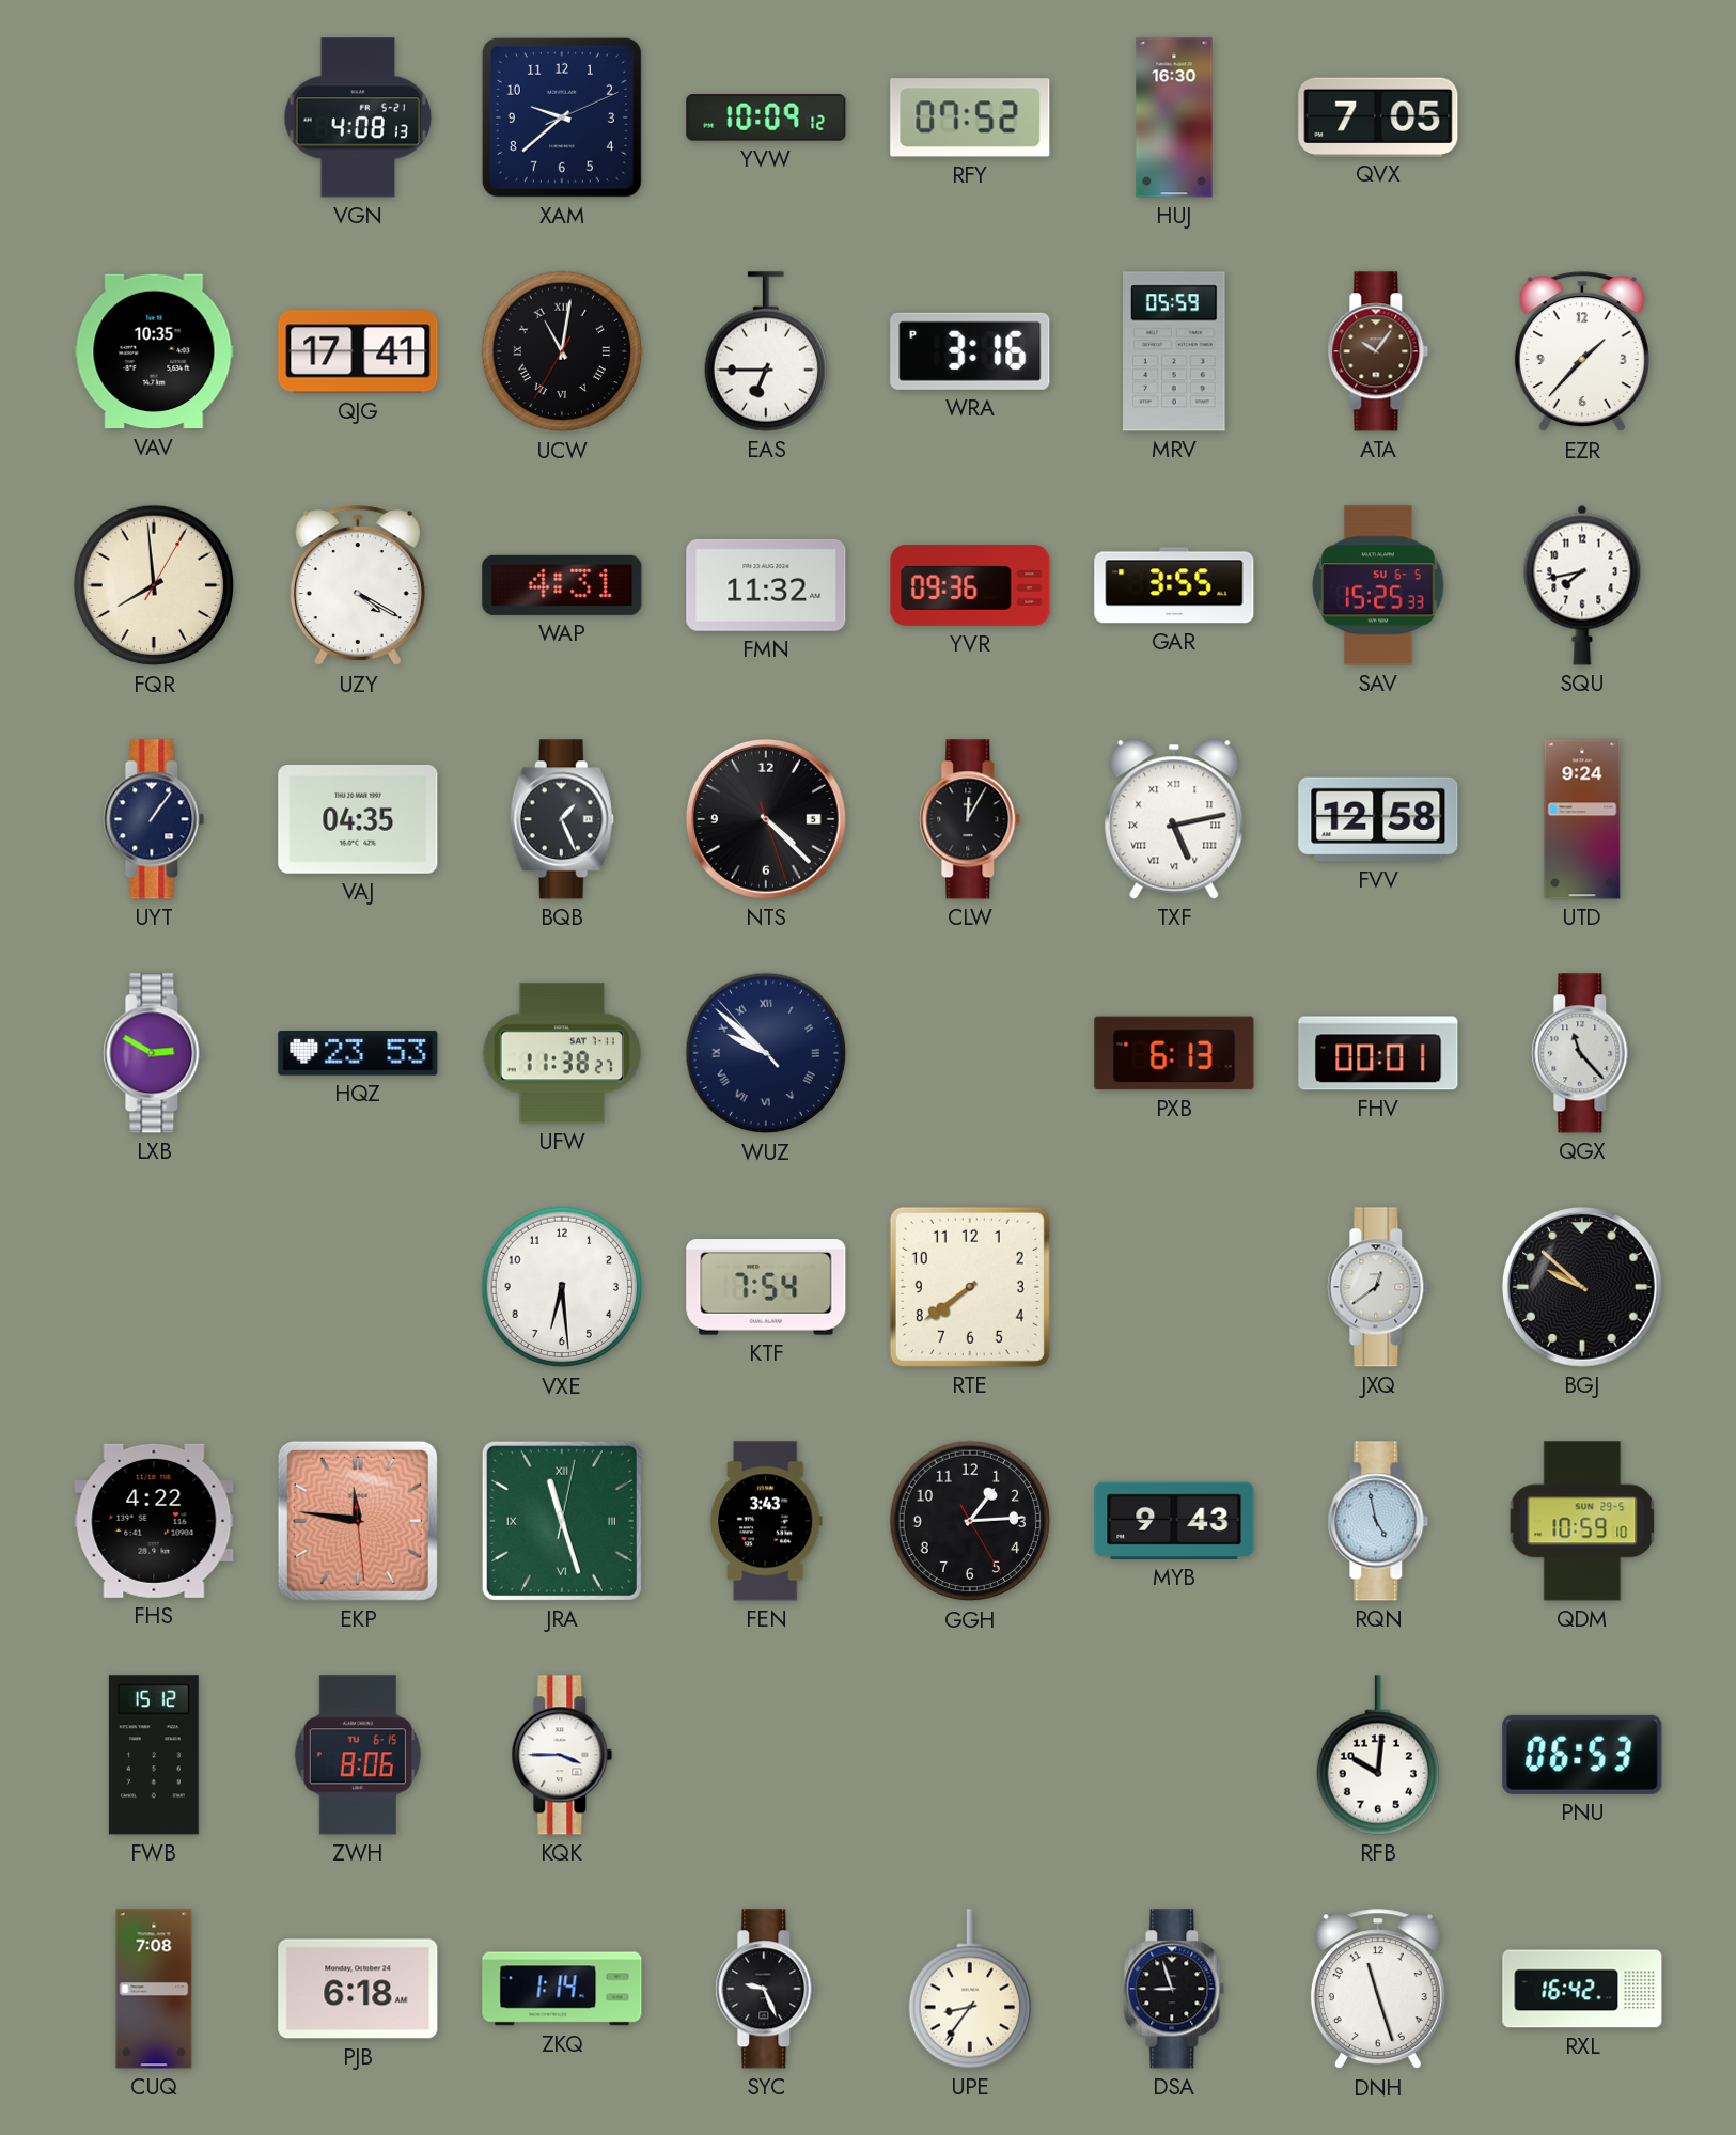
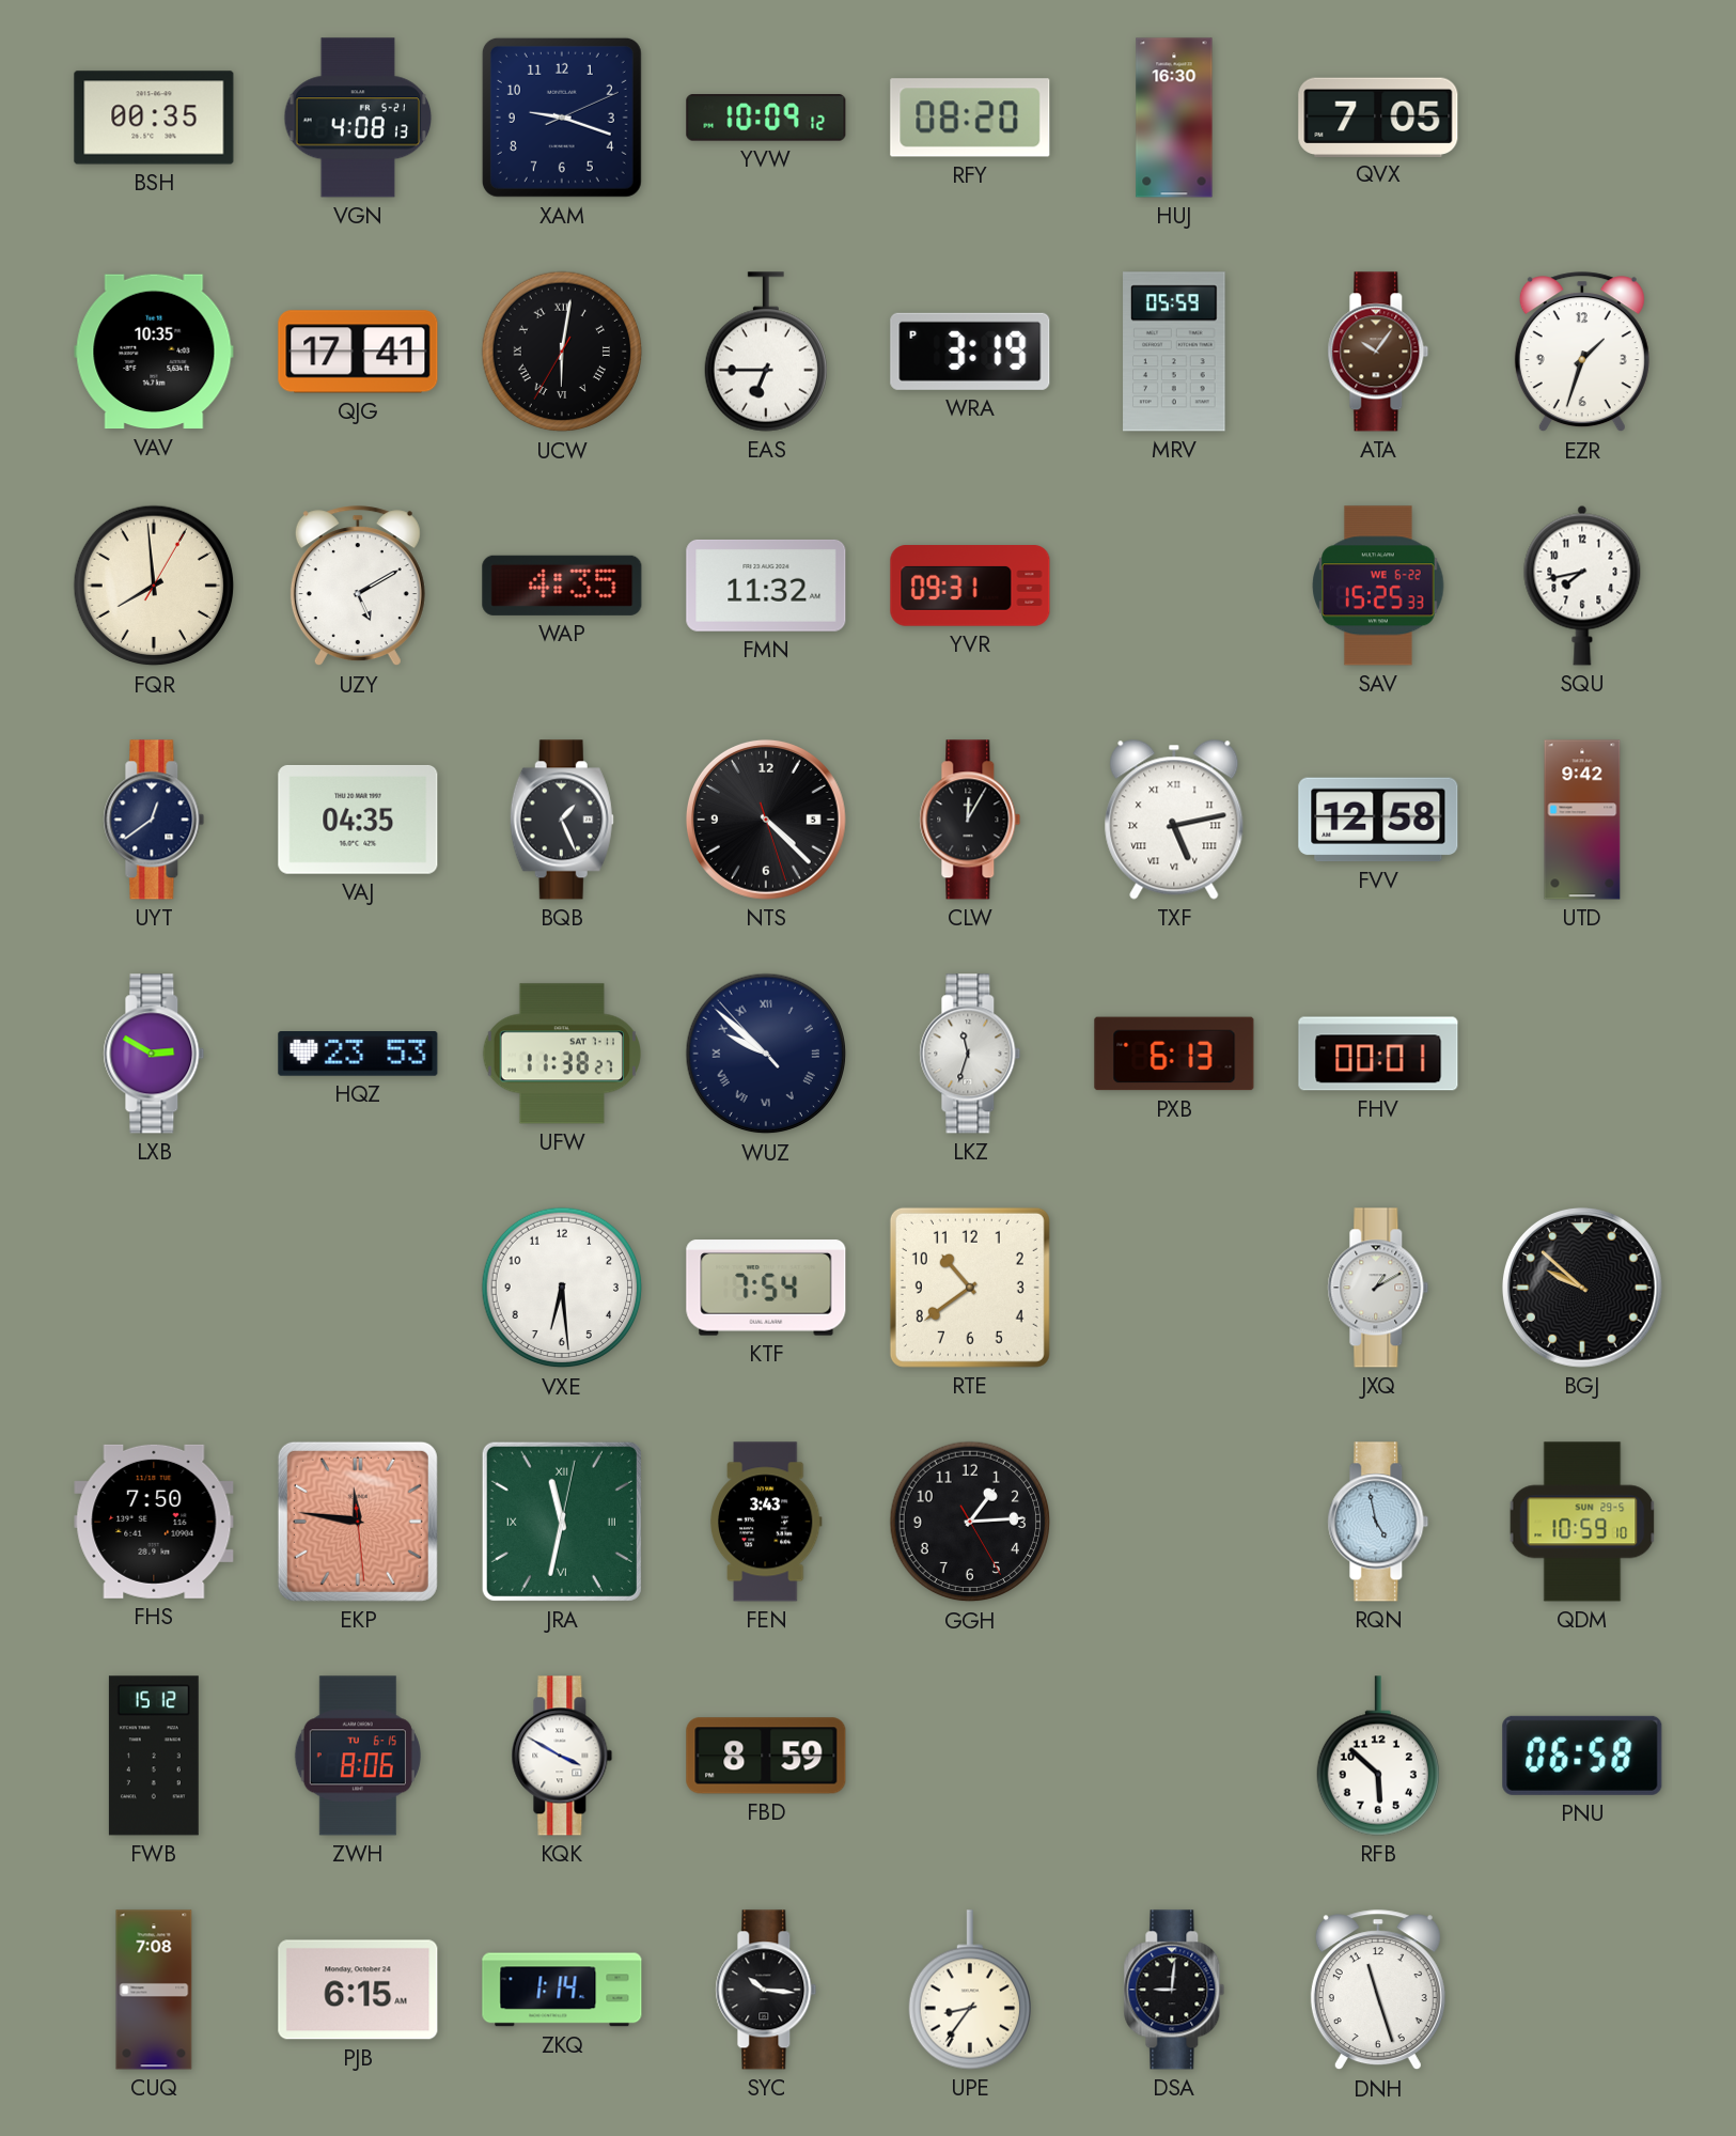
BSH: none -> 00:35 (154, 118)
XAM: 9:38 -> 9:18 (562, 118)
RFY: 07:52 -> 08:20 (970, 118)
UCW: 11:01 -> 6:01 (562, 352)
WRA: 3:16 -> 3:19 (970, 352)
EZR: 1:37 -> 1:33 (1582, 353)
UZY: 4:20 -> 5:10 (358, 587)
WAP: 4:31 -> 4:35 (562, 586)
YVR: 09:36 -> 09:31 (970, 586)
GAR: 3:55 -> none (1174, 585)
SAV date: SU 6-5 -> WE 6-22 (1378, 586)
UYT: 1:06 -> 12:39 (154, 820)
UTD: 9:24 -> 9:42 (1582, 820)
LKZ: none -> 11:33 (970, 1054)
QGX: 11:23 -> none (1582, 1053)
RTE: 7:39 -> 10:39 (970, 1288)
JXQ: 12:39 -> 1:10 (1378, 1288)
FHS: 4:22 -> 7:50 (154, 1522)
JRA: 11:27 -> 11:32 (562, 1522)
MYB: 9:43 -> none (1174, 1521)
KQK: 3:45 -> 3:50 (562, 1756)
FBD: none -> 8:59 (766, 1756)
RFB: 10:01 -> 5:52 (1378, 1756)
PNU: 06:53 -> 06:58 (1582, 1756)
PJB: 6:18 -> 6:15 (358, 1990)
SYC: 9:26 -> 10:16 (766, 1990)
DSA: 8:57 -> 9:01 (1174, 1990)
RXL: 16:42 -> none (1582, 1989)
